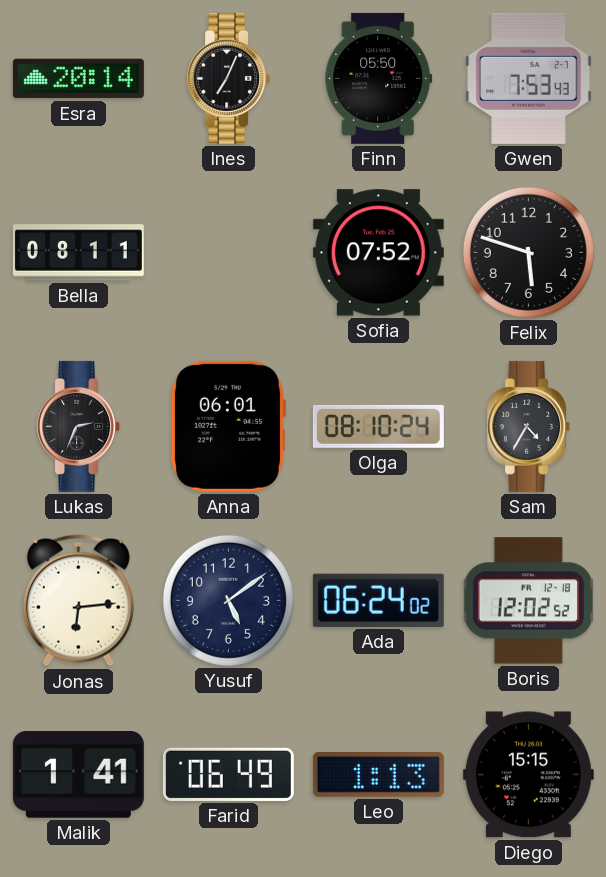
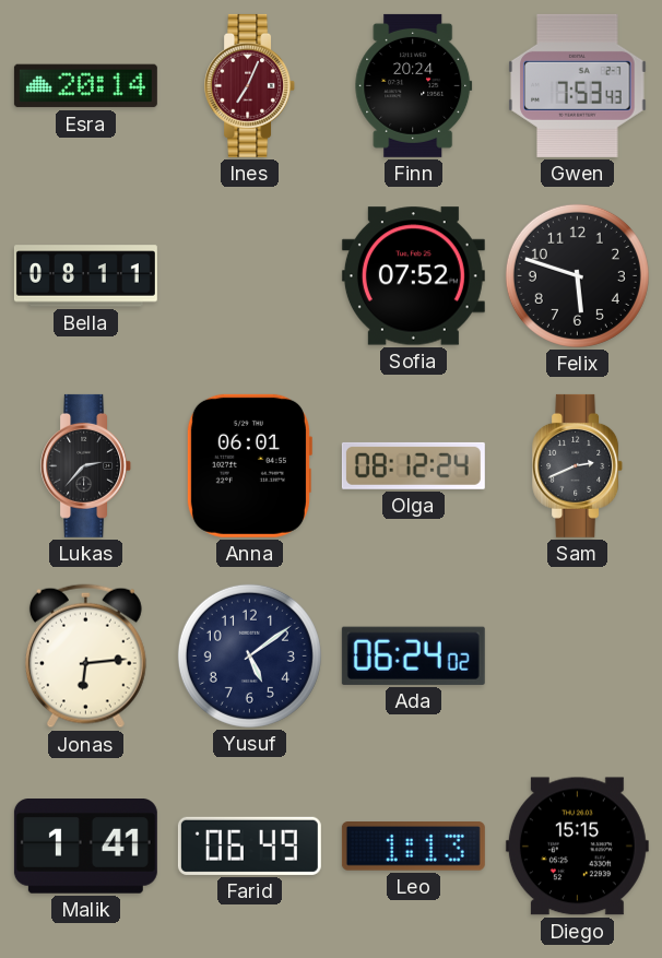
Ines dial: black -> burgundy (250, 85)
Finn: 05:50 -> 20:24 (414, 85)
Lukas: 2:34 -> 2:37 (86, 465)
Olga: 08:10 -> 08:12 (413, 465)
Sam: 4:35 -> 2:41 (578, 465)
Boris: 12:02 -> none (529, 601)
